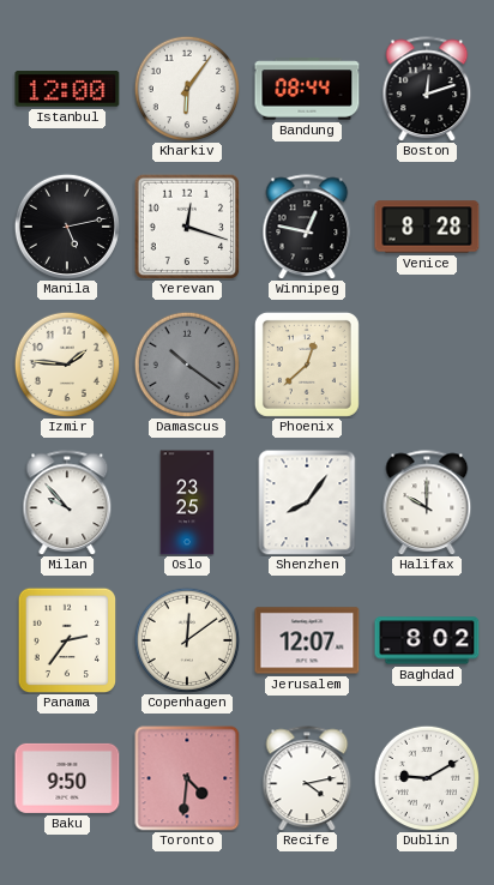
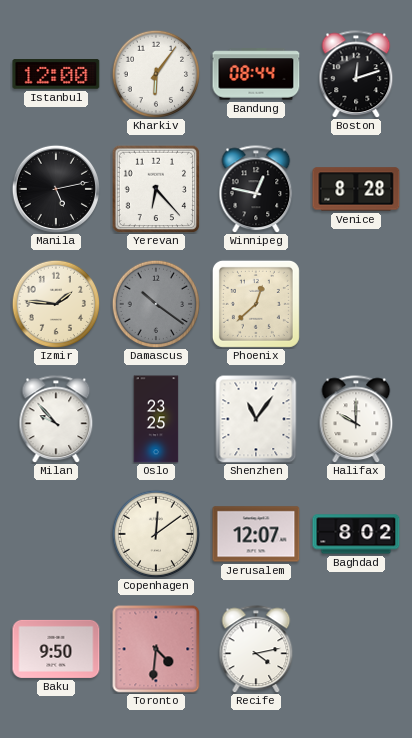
Yerevan: 12:18 -> 6:23 (155, 188)
Shenzhen: 8:06 -> 11:06 (256, 419)
Panama: 2:36 -> none (67, 640)
Dublin: 9:10 -> none (426, 777)
